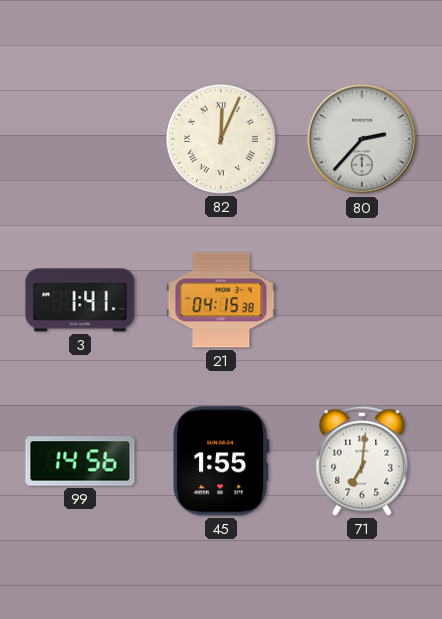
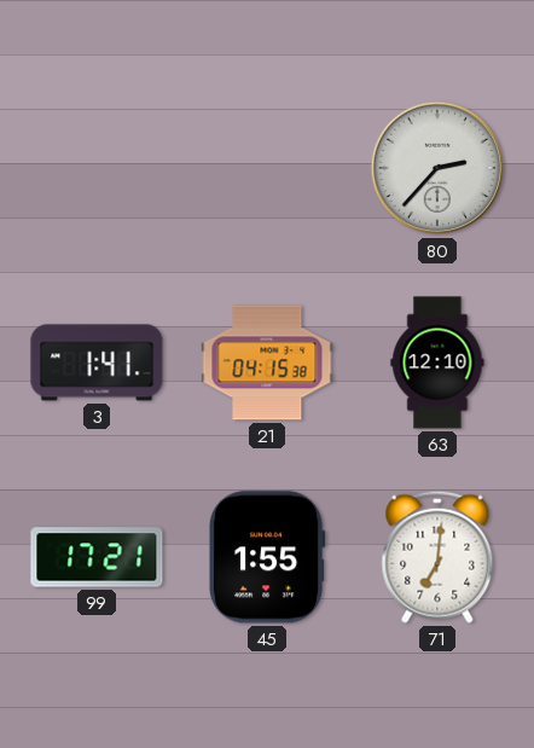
82: 12:04 -> none (221, 139)
63: none -> 12:10 (437, 363)
99: 14:56 -> 17:21 (97, 557)
